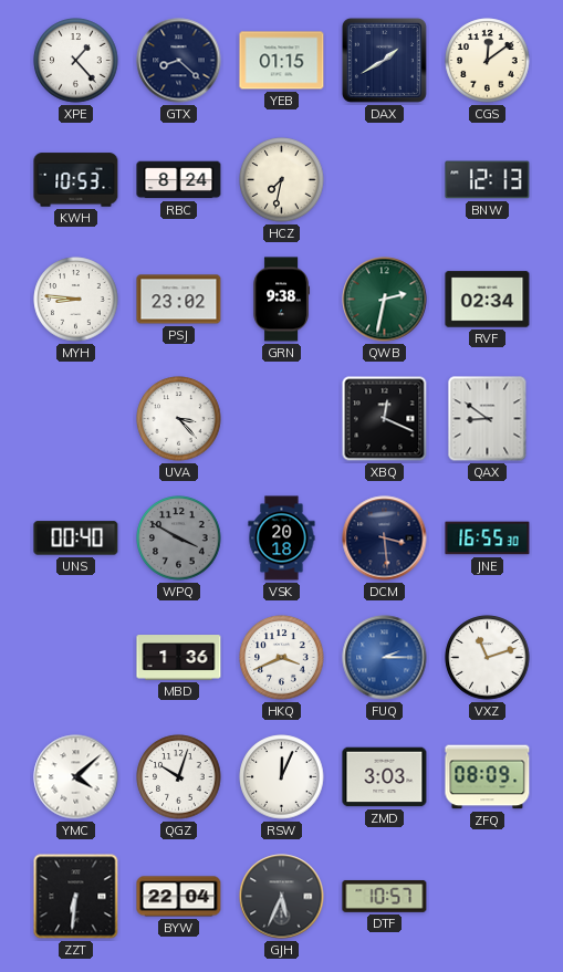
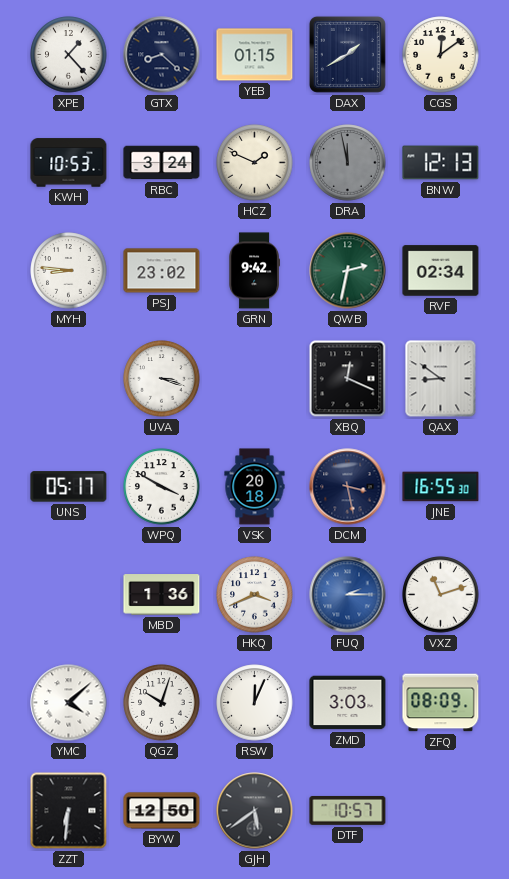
RBC: 8:24 -> 3:24 (162, 163)
HCZ: 7:32 -> 1:49 (255, 163)
DRA: none -> 11:58 (348, 163)
GRN: 9:38 -> 9:42 (254, 271)
UVA: 3:23 -> 3:18 (162, 379)
UNS: 00:40 -> 05:17 (69, 487)
WPQ dial: grey -> white (162, 487)
DCM: 3:29 -> 3:28 (348, 487)
BYW: 22:04 -> 12:50 (162, 811)
GJH: 5:34 -> 5:39 (255, 811)
